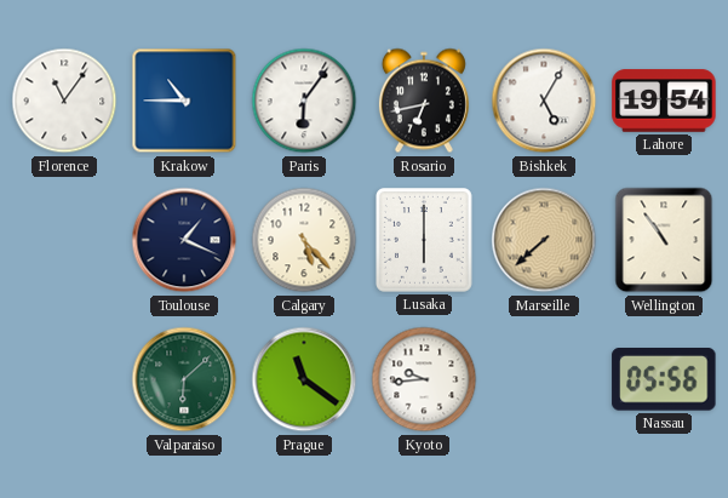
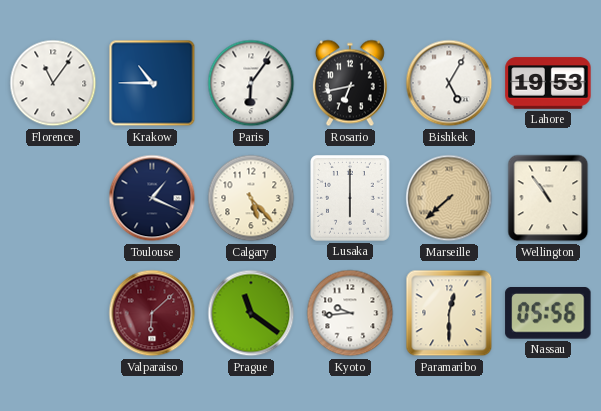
Lahore: 19:54 -> 19:53 (548, 83)
Valparaiso dial: green -> burgundy (152, 313)
Paramaribo: none -> 12:30 (449, 313)
